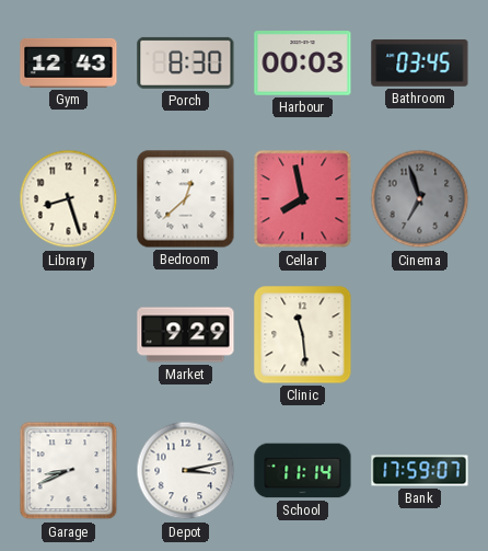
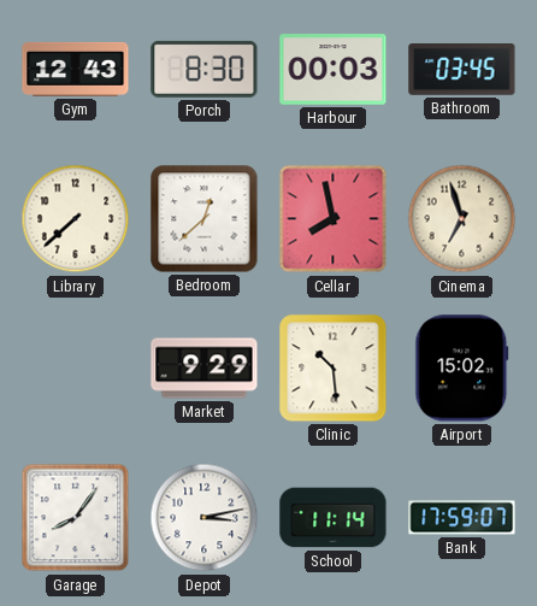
Library: 8:27 -> 7:38 (76, 219)
Cinema dial: grey -> cream (462, 219)
Clinic: 11:29 -> 10:29 (334, 369)
Airport: none -> 15:02 (462, 369)
Garage: 8:41 -> 8:06 (76, 518)
